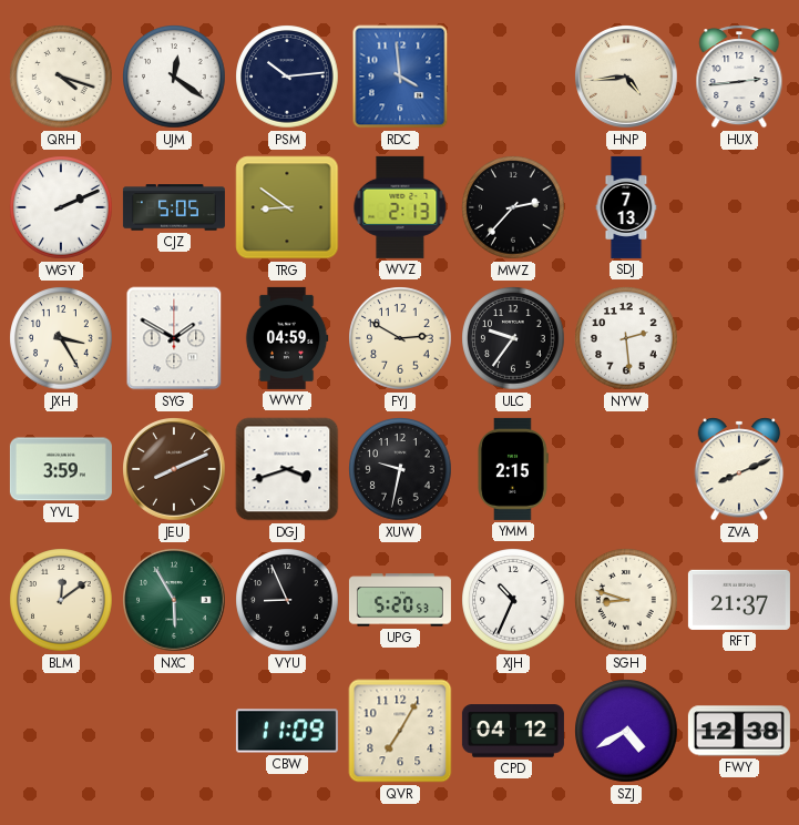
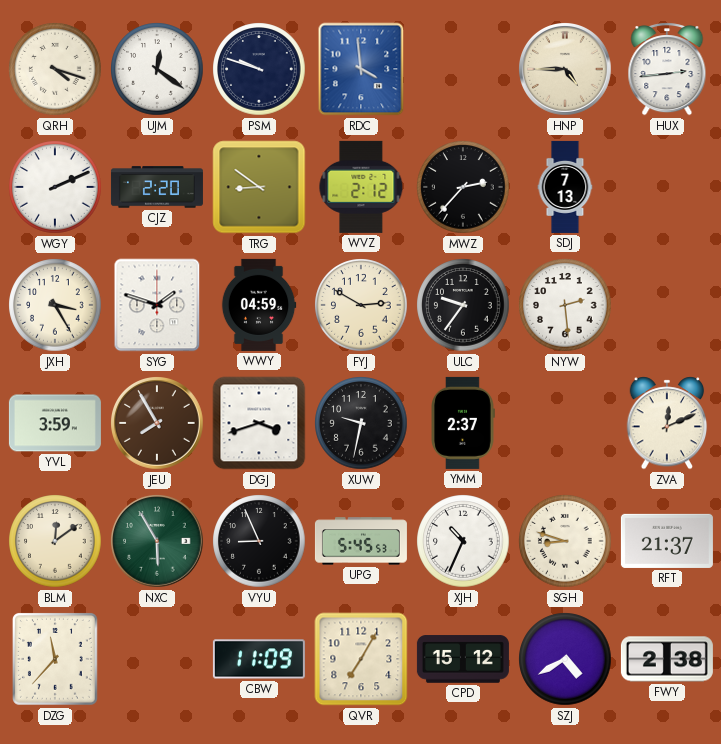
PSM: 10:14 -> 9:48 (259, 69)
HNP: 4:44 -> 4:45 (566, 70)
CJZ: 5:05 -> 2:20 (157, 187)
WVZ: 2:13 -> 2:12 (361, 187)
SYG: 1:50 -> 1:48 (157, 305)
JEU: 8:11 -> 7:55 (158, 424)
YMM: 2:15 -> 2:37 (463, 423)
ZVA: 8:11 -> 12:11 (667, 423)
UPG: 5:20 -> 5:45 (361, 541)
DZG: none -> 11:37 (55, 659)
CPD: 04:12 -> 15:12 (463, 659)
FWY: 12:38 -> 2:38 (667, 659)
